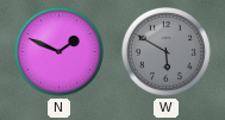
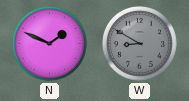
W: 5:50 -> 8:50 (139, 43)
